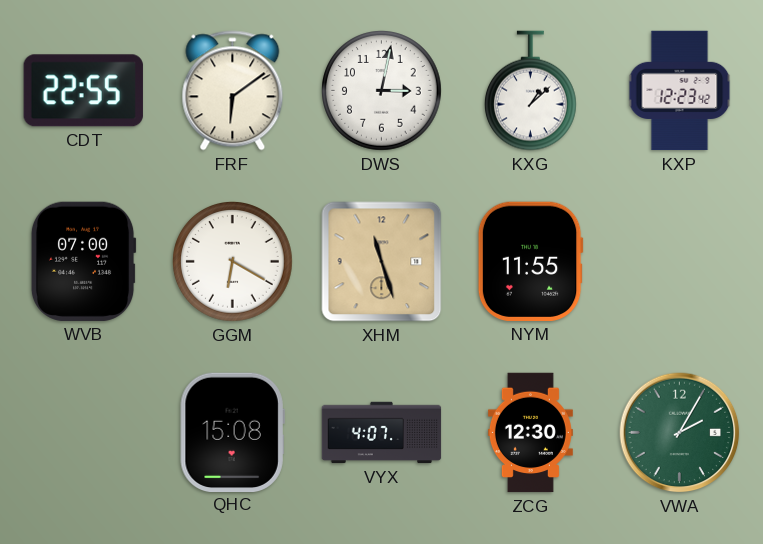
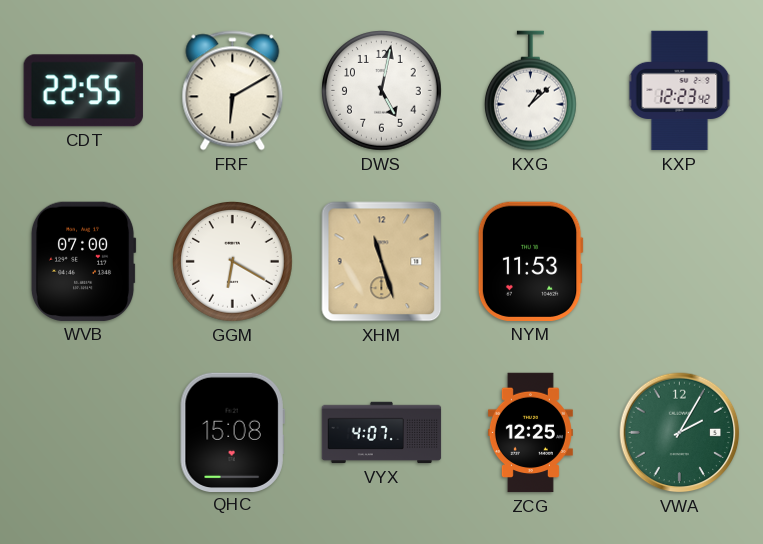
FRF: 6:09 -> 6:10 (233, 91)
DWS: 3:02 -> 5:02 (382, 91)
NYM: 11:55 -> 11:53 (530, 261)
ZCG: 12:30 -> 12:25 (530, 433)
